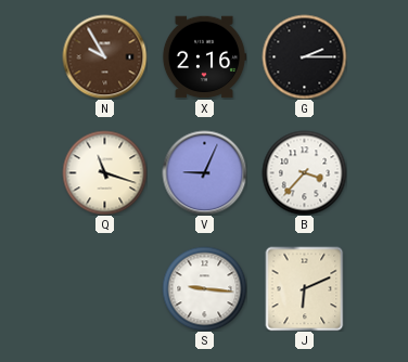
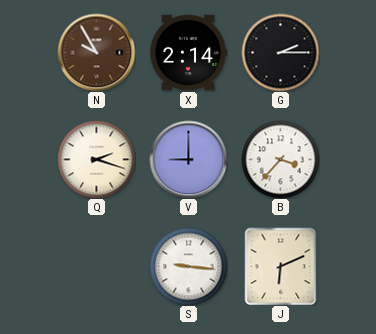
X: 2:16 -> 2:14 (188, 53)
Q: 11:18 -> 2:18 (96, 159)
V: 9:04 -> 9:00 (188, 159)
